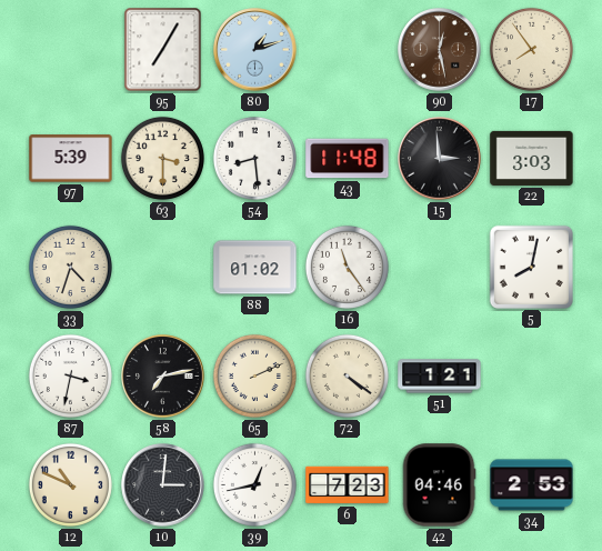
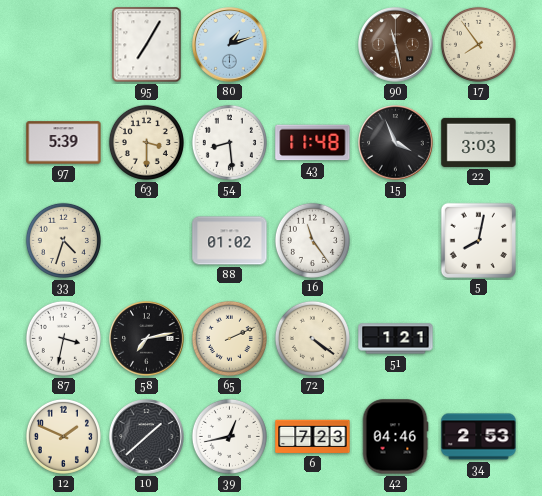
90: 12:28 -> 11:28 (396, 45)
15: 2:59 -> 3:56 (396, 143)
12: 10:49 -> 1:49 (63, 436)
10: 3:01 -> 1:38 (147, 437)
